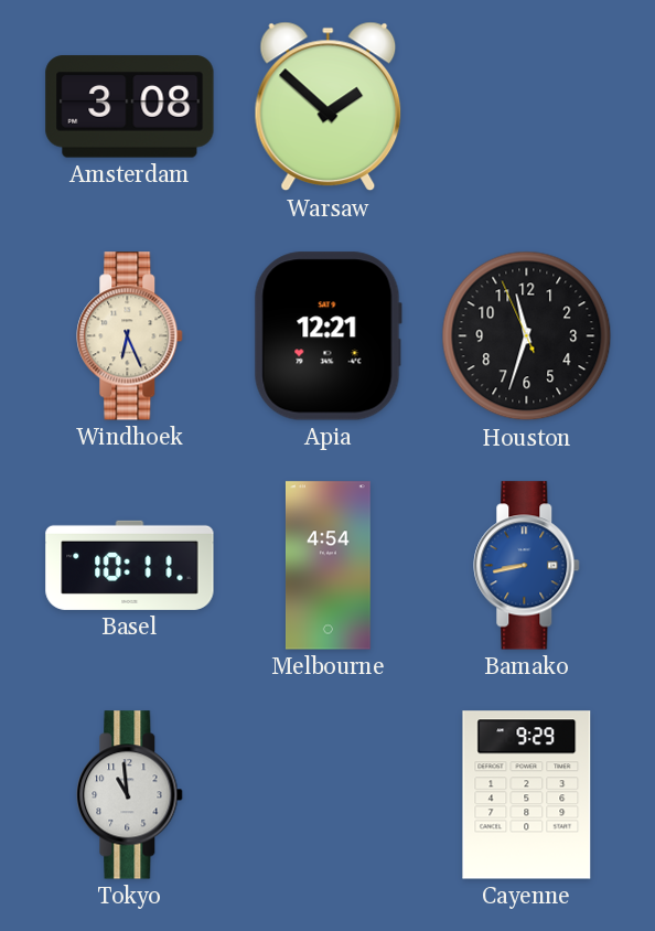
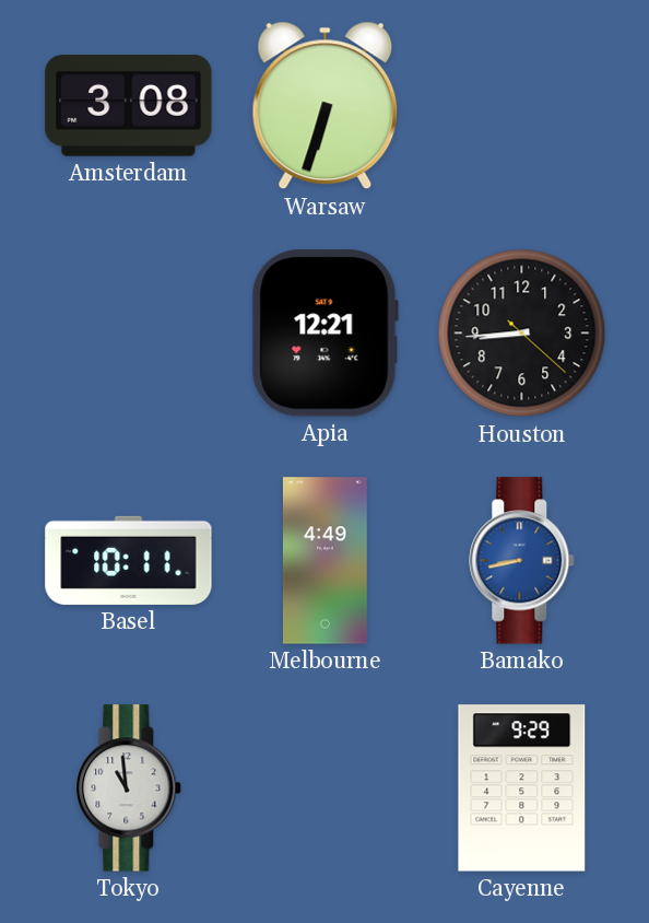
Warsaw: 1:52 -> 6:33 (326, 106)
Windhoek: 6:26 -> none (130, 336)
Houston: 11:32 -> 8:44 (522, 334)
Melbourne: 4:54 -> 4:49 (324, 561)
